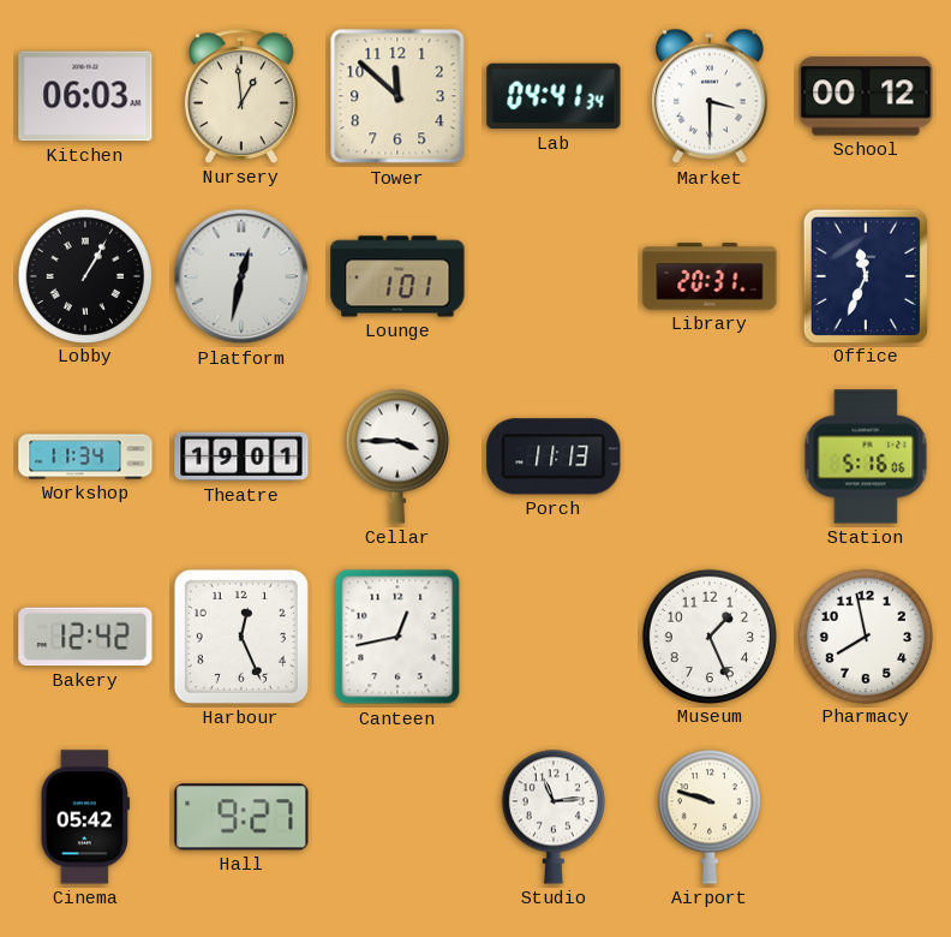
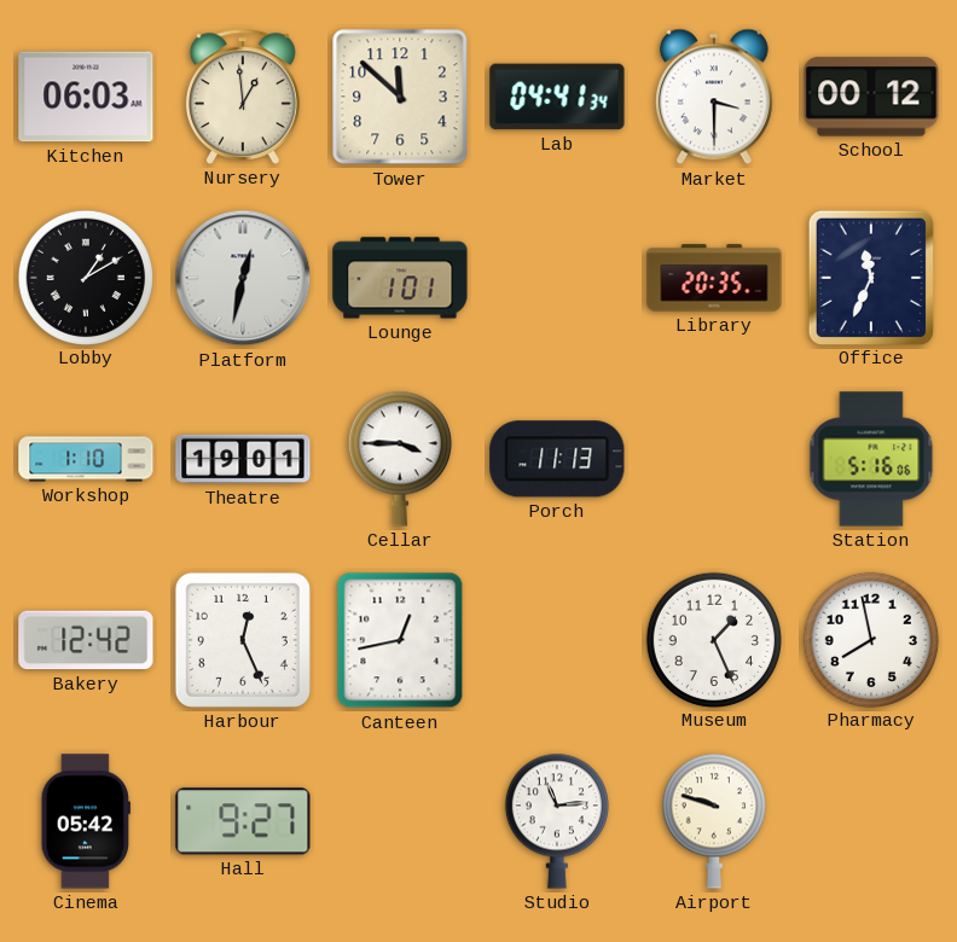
Lobby: 1:05 -> 1:10 (85, 277)
Library: 20:31 -> 20:35 (714, 278)
Workshop: 11:34 -> 1:10 (86, 459)
